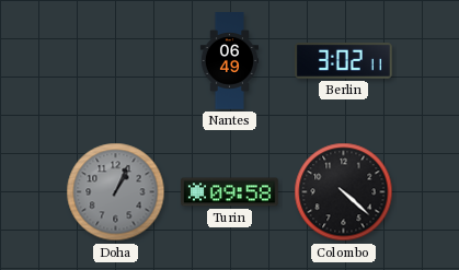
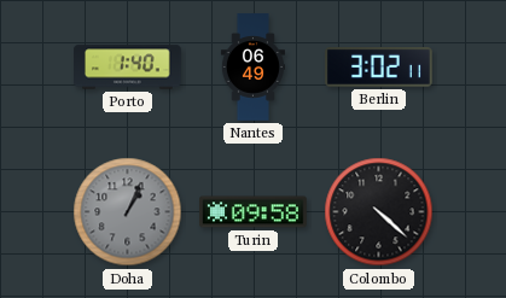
Porto: none -> 1:40 (128, 68)
